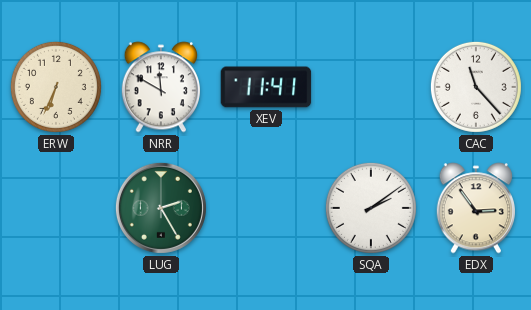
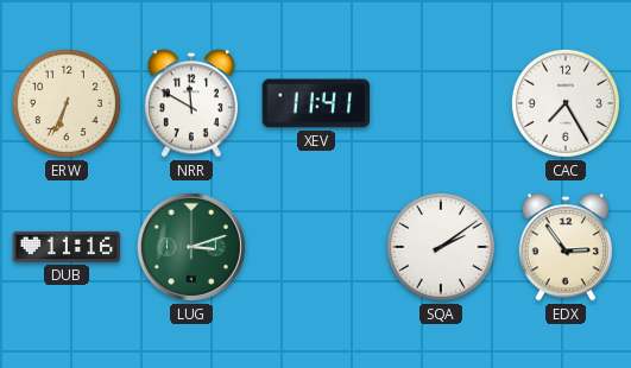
CAC: 11:23 -> 7:25 (566, 103)
DUB: none -> 11:16 (67, 247)
LUG: 2:25 -> 3:12 (191, 247)
